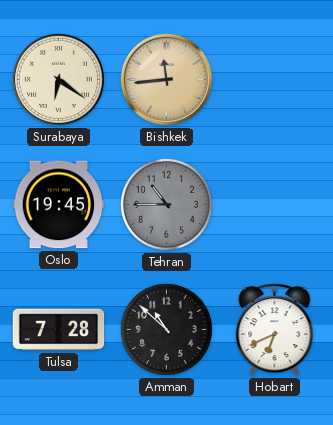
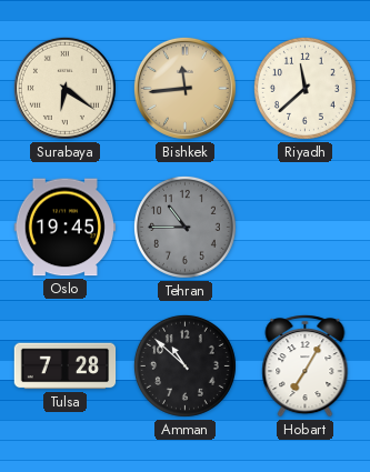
Riyadh: none -> 11:38 (304, 88)
Hobart: 6:41 -> 7:05 (306, 366)
